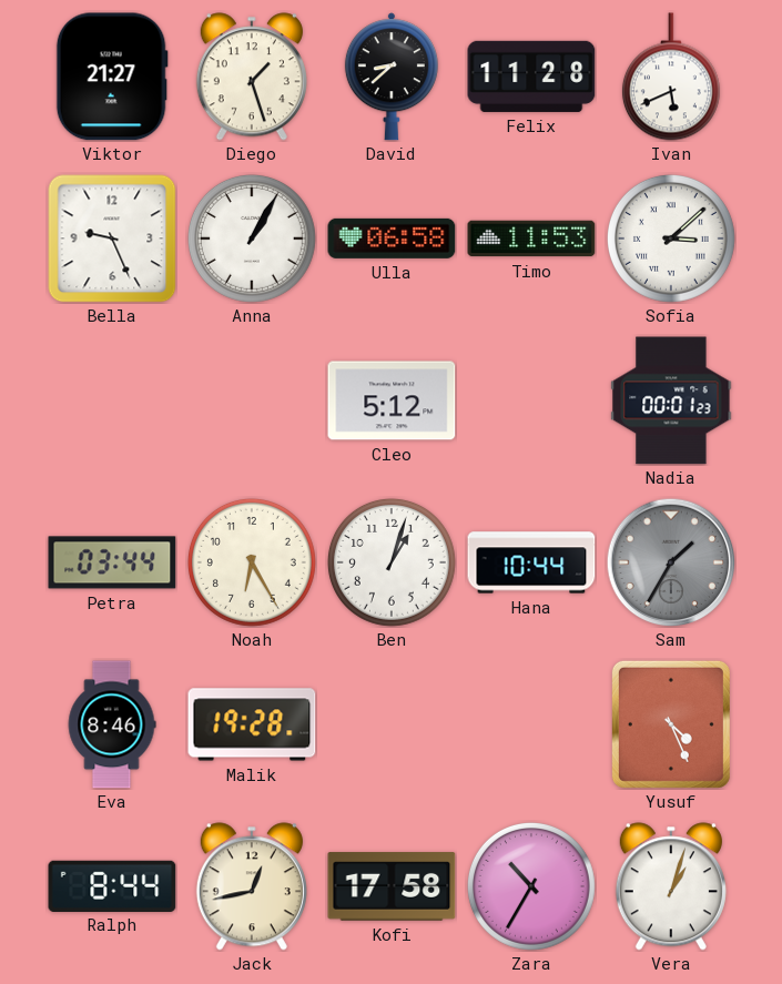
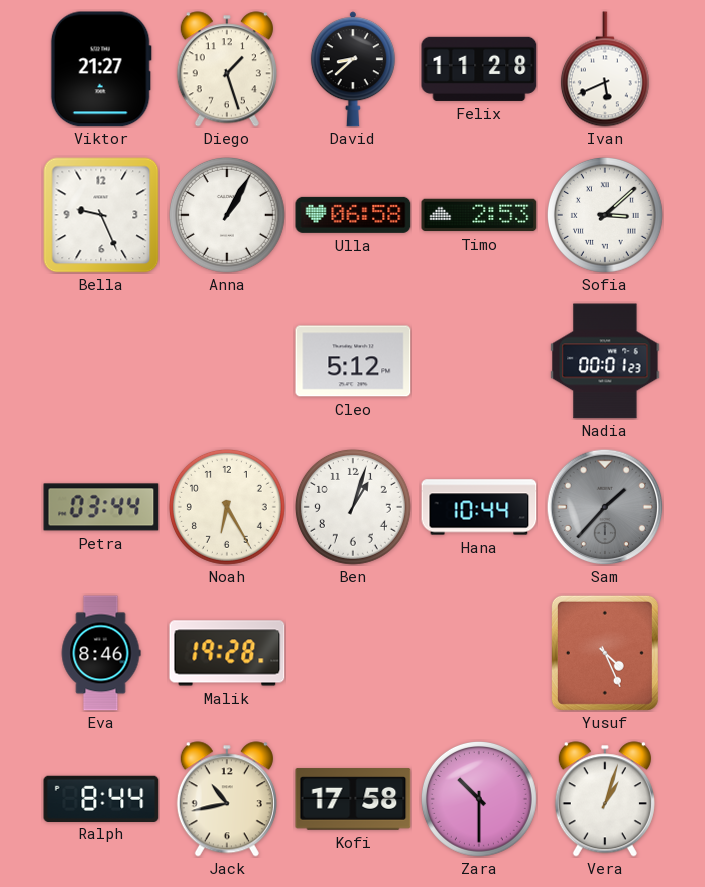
Timo: 11:53 -> 2:53 (479, 215)
Sam: 1:35 -> 1:37 (605, 507)
Jack: 12:43 -> 10:43 (227, 799)
Zara: 10:35 -> 10:30 (479, 799)
